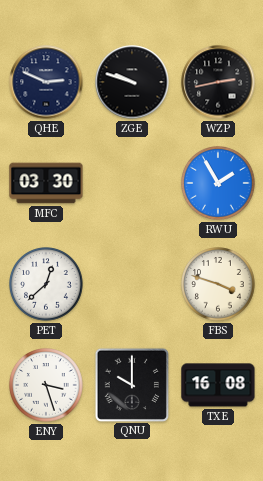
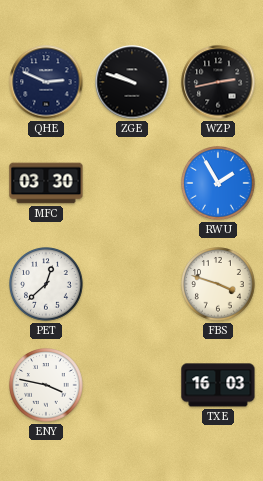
ENY: 3:27 -> 3:47 (46, 385)
QNU: 10:00 -> none (131, 384)
TXE: 16:08 -> 16:03 (218, 385)
